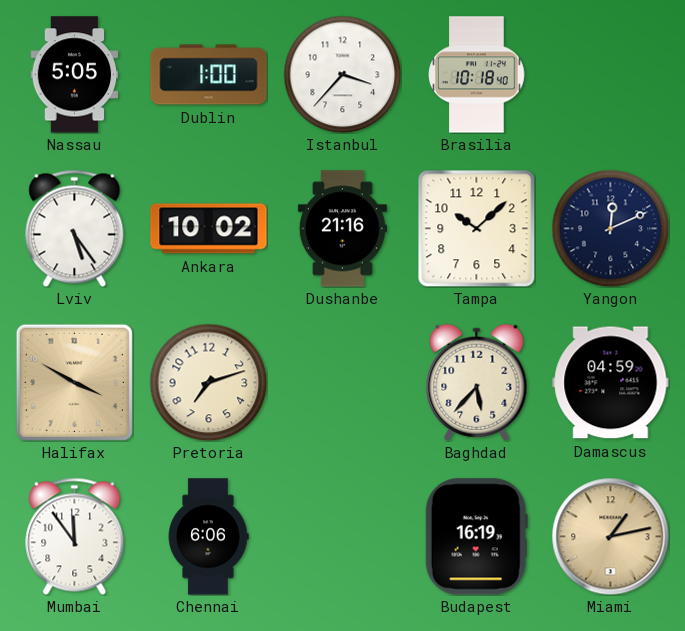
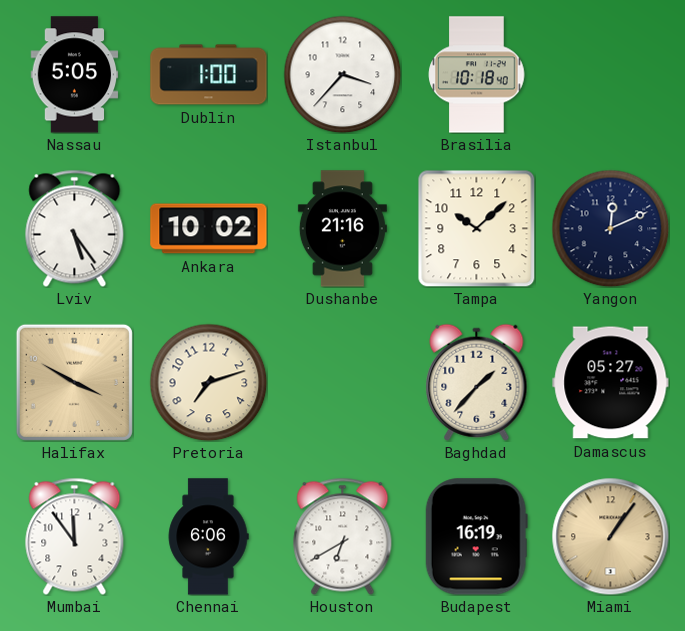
Baghdad: 5:37 -> 1:37 (477, 382)
Damascus: 04:59 -> 05:27 (611, 383)
Houston: none -> 6:40 (343, 536)
Miami: 1:13 -> 1:06 (610, 536)
